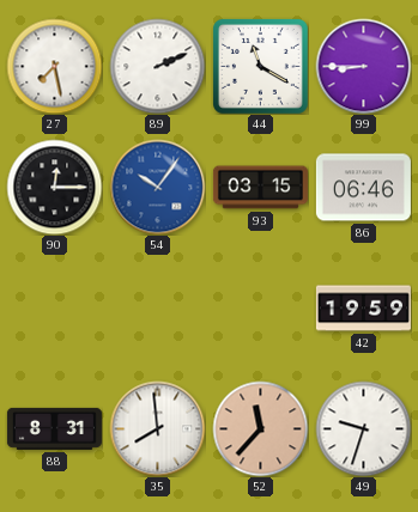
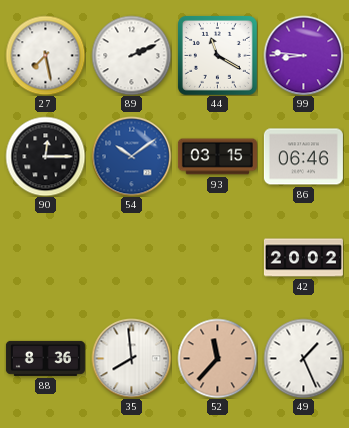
99: 8:45 -> 8:46 (303, 55)
54: 10:06 -> 10:09 (131, 156)
42: 19:59 -> 20:02 (303, 258)
88: 8:31 -> 8:36 (45, 358)
49: 9:33 -> 1:26 (303, 358)
